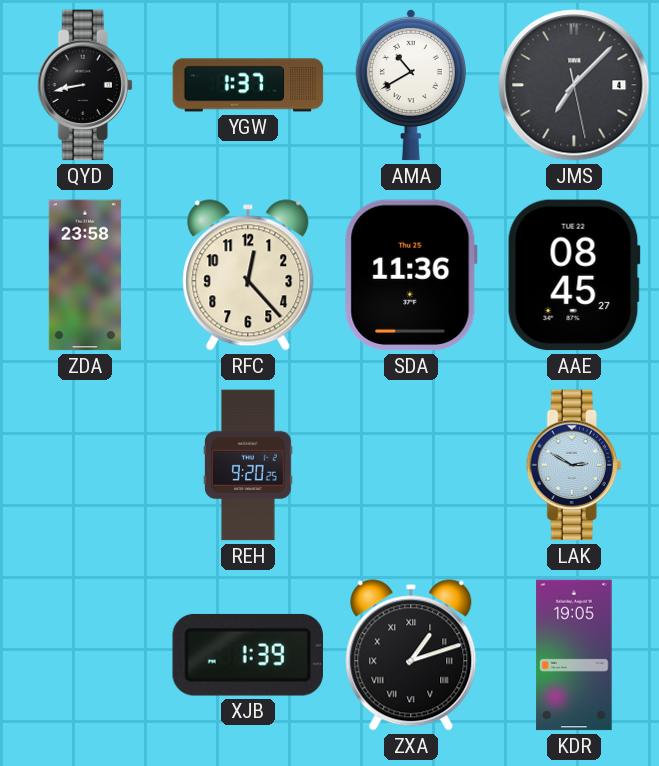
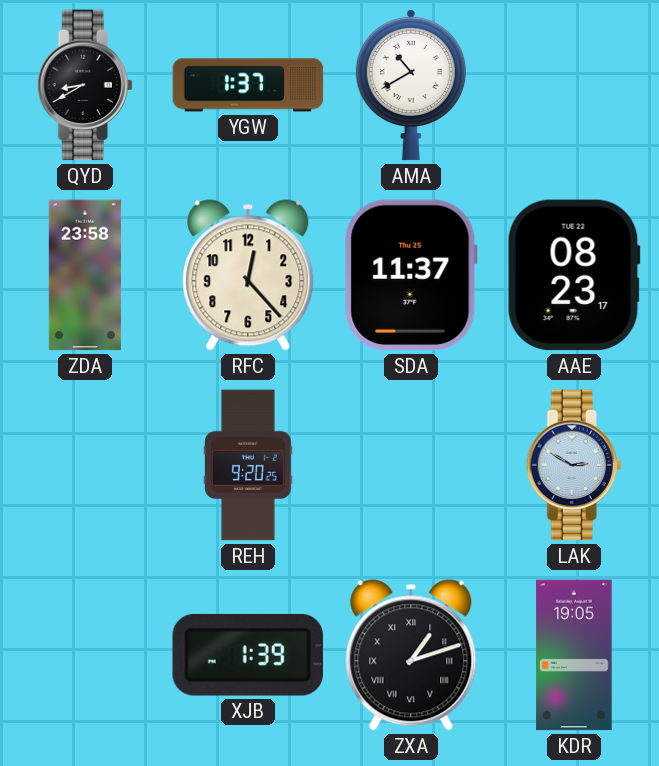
QYD: 8:43 -> 8:40 (85, 85)
JMS: 7:07 -> none (574, 85)
SDA: 11:36 -> 11:37 (411, 275)
AAE: 08:45 -> 08:23 (574, 275)
